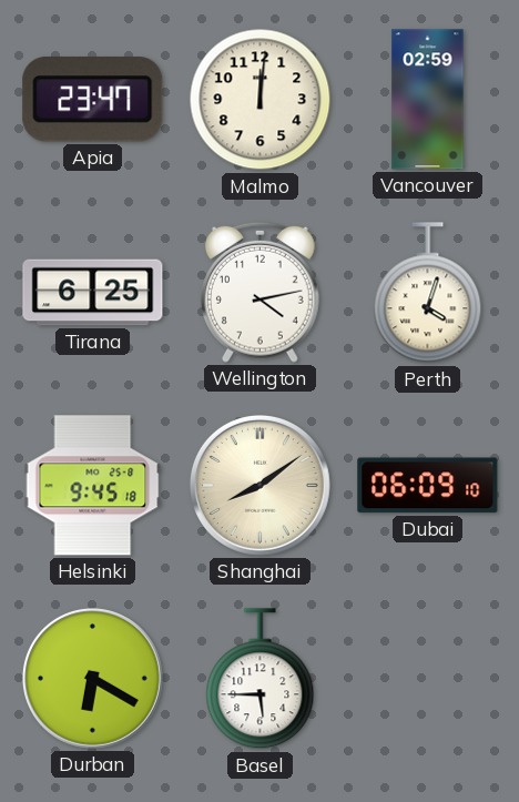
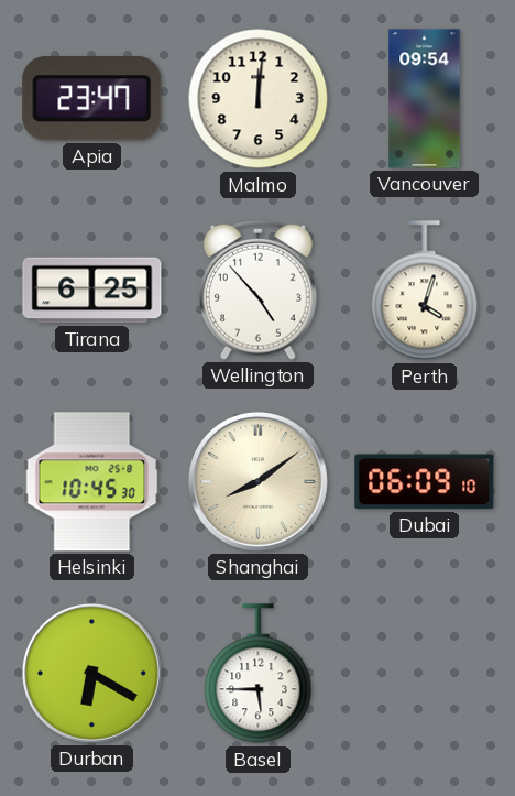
Vancouver: 02:59 -> 09:54 (425, 99)
Wellington: 4:13 -> 4:53 (257, 290)
Helsinki: 9:45 -> 10:45 (92, 482)
